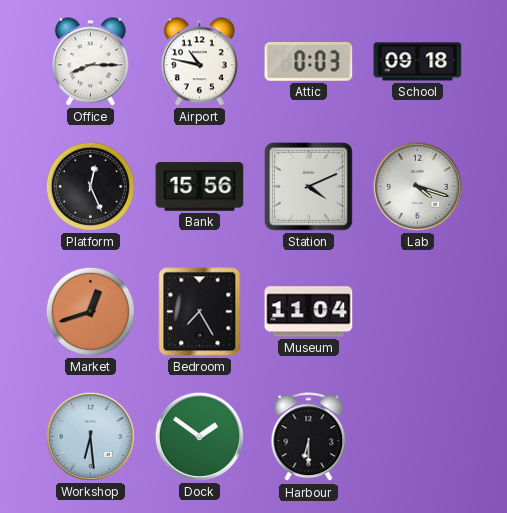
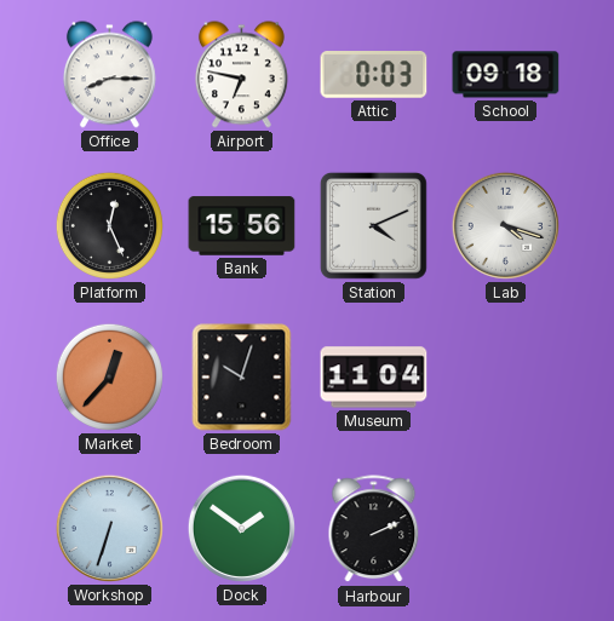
Airport: 10:47 -> 6:47 (241, 75)
Market: 12:42 -> 12:37 (109, 376)
Bedroom: 7:25 -> 10:03 (242, 378)
Workshop: 6:29 -> 6:33 (109, 528)
Harbour: 6:30 -> 2:11 (374, 529)
